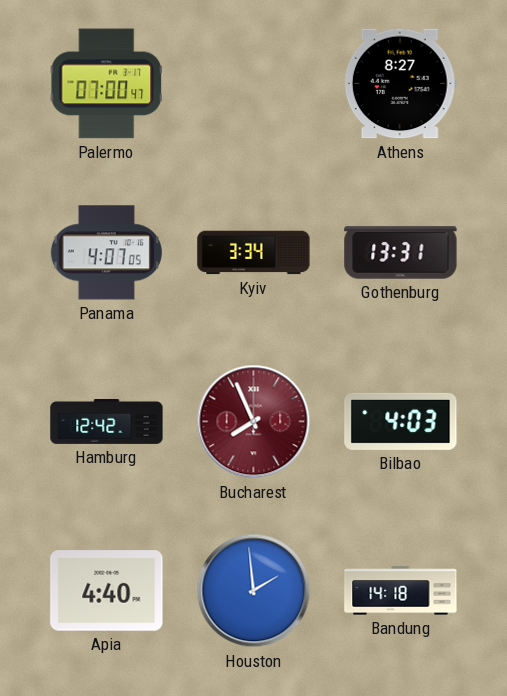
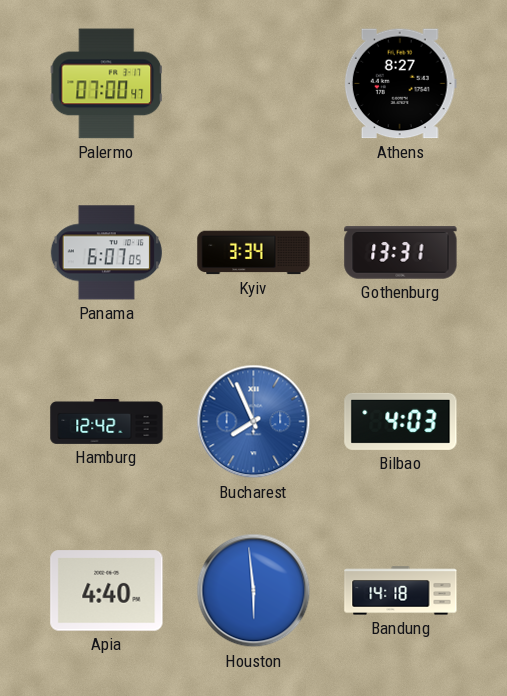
Panama: 4:07 -> 6:07 (106, 253)
Bucharest dial: burgundy -> blue (254, 422)
Houston: 1:59 -> 5:59 (254, 591)
